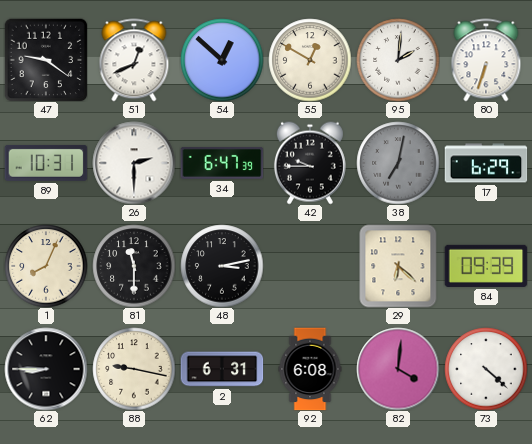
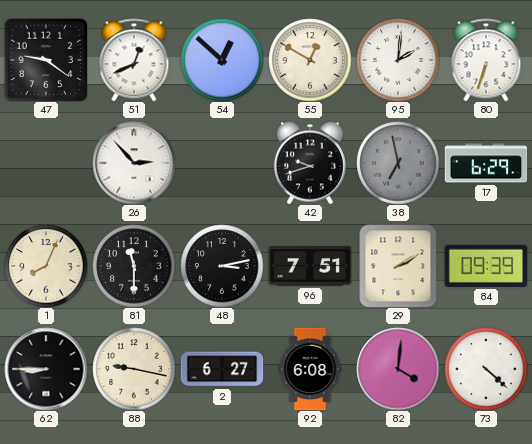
89: 10:31 -> none (46, 163)
26: 2:30 -> 2:53 (134, 163)
34: 6:47 -> none (222, 163)
42: 9:45 -> 9:42 (310, 163)
38: 7:02 -> 6:58 (398, 163)
96: none -> 7:51 (310, 266)
29: 6:22 -> 2:10 (398, 266)
2: 6:31 -> 6:27 (222, 369)
